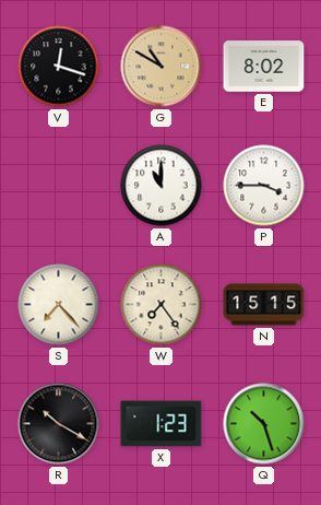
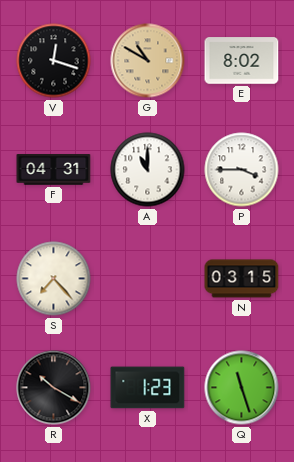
F: none -> 04:31 (54, 170)
W: 7:24 -> none (162, 305)
N: 15:15 -> 03:15 (242, 279)
Q: 10:27 -> 11:27 (242, 388)
